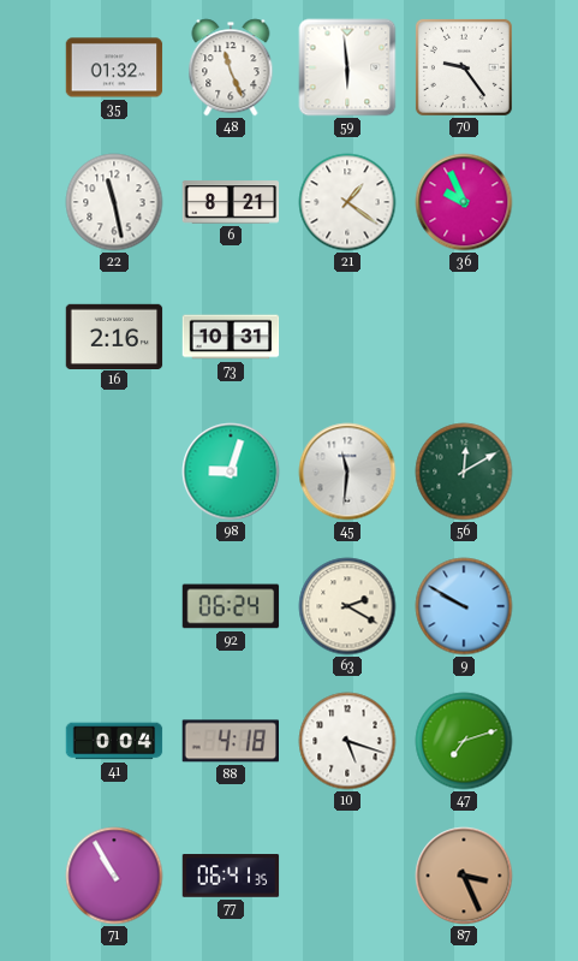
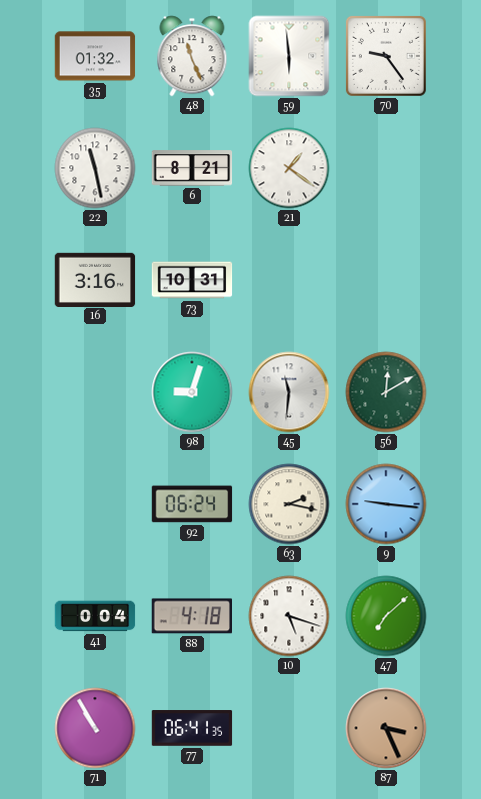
36: 9:56 -> none (464, 202)
16: 2:16 -> 3:16 (95, 279)
63: 2:20 -> 2:17 (289, 504)
9: 9:50 -> 9:16 (386, 504)
47: 7:12 -> 7:08 (386, 616)
